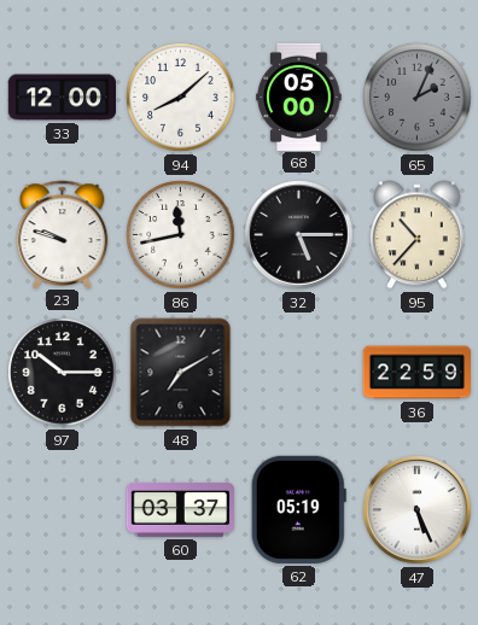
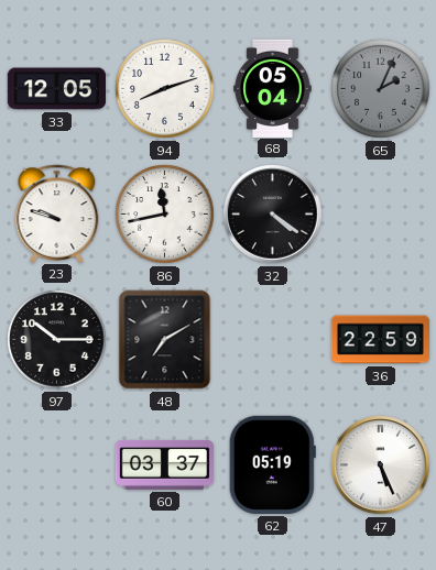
33: 12:00 -> 12:05 (56, 89)
94: 8:08 -> 8:12 (165, 89)
68: 05:00 -> 05:04 (273, 88)
32: 5:15 -> 4:21 (273, 215)
95: 10:37 -> none (416, 235)
